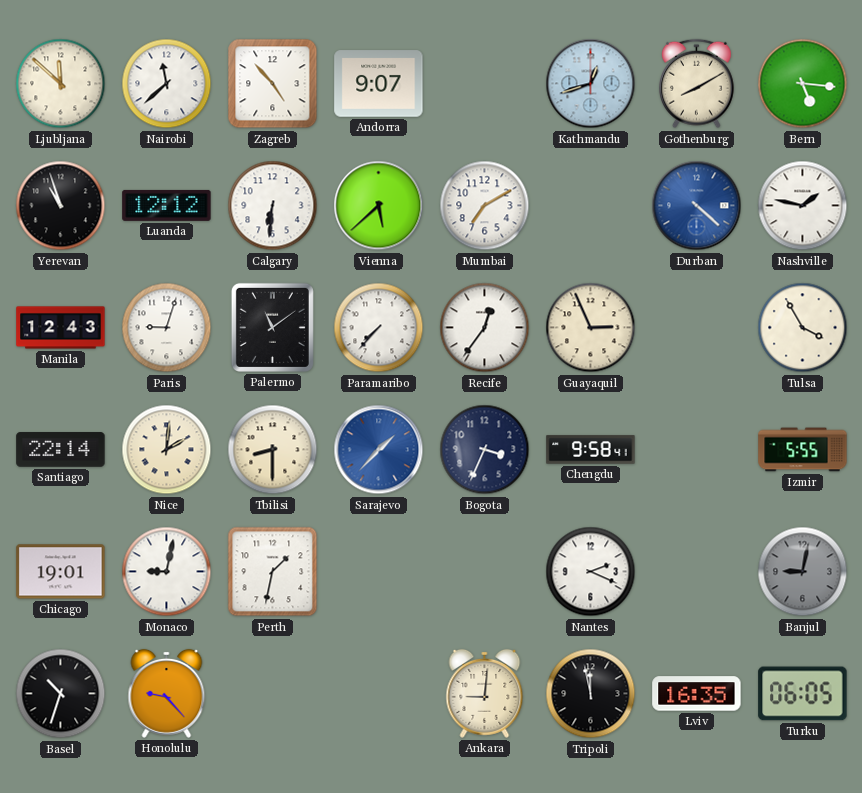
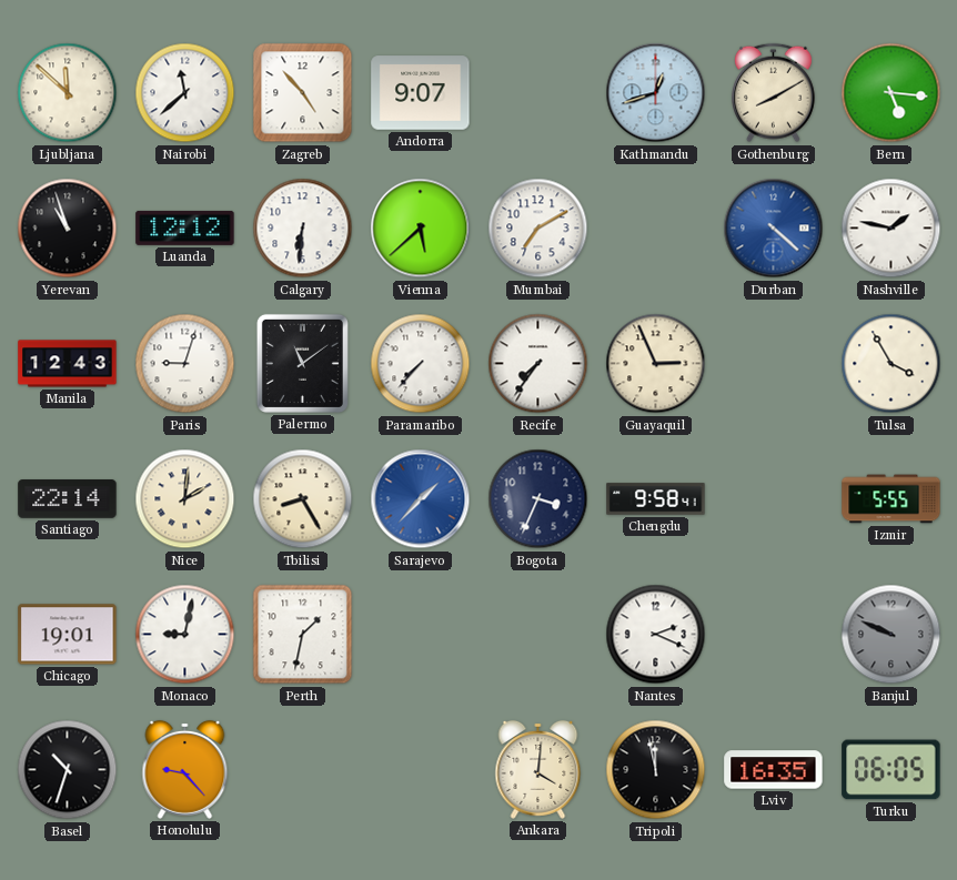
Recife: 12:36 -> 7:36 (538, 364)
Tbilisi: 8:30 -> 8:25 (303, 499)
Banjul: 9:02 -> 9:49 (891, 635)
Ankara: 9:01 -> 4:01 (538, 769)
